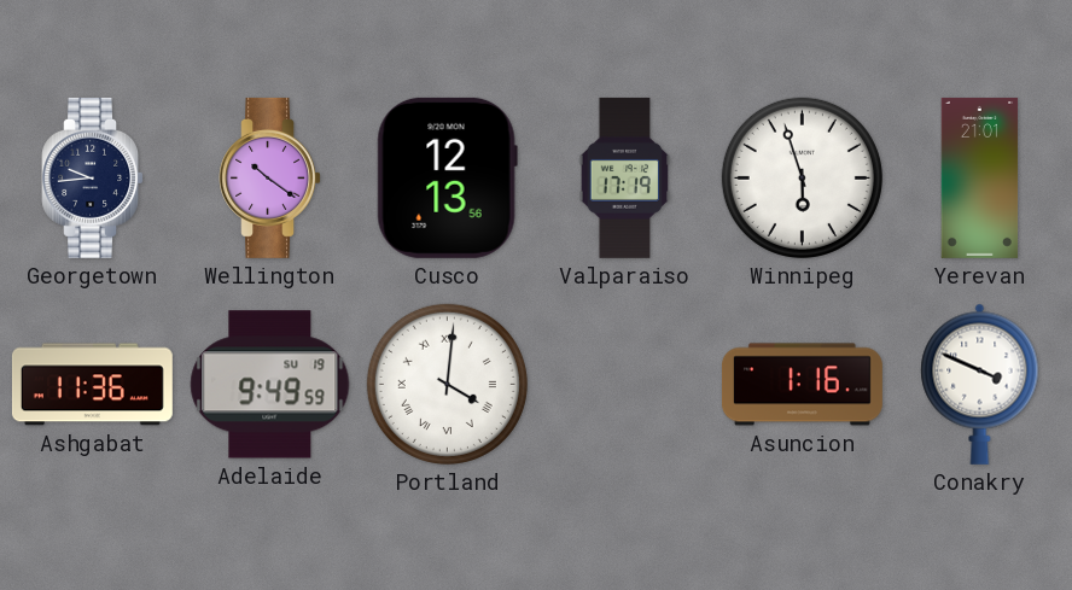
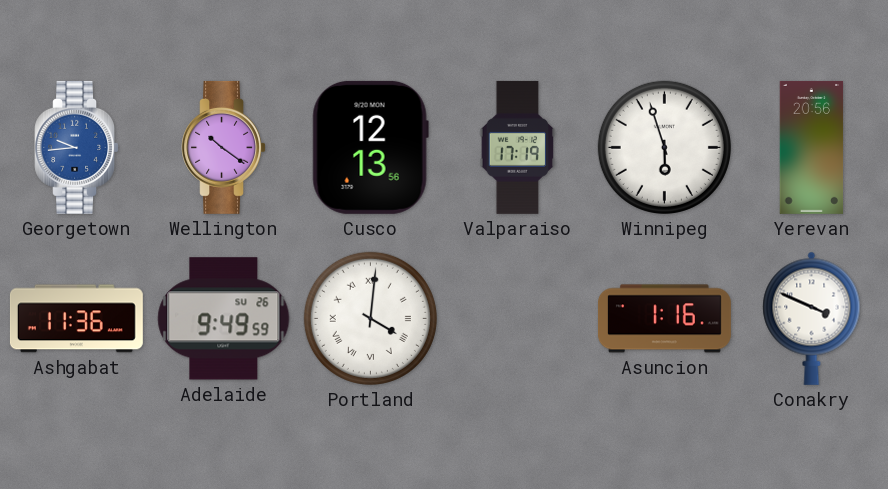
Georgetown dial: navy -> blue (76, 147)
Yerevan: 21:01 -> 20:56 (812, 147)
Adelaide date: SU 19 -> SU 26 (224, 319)
